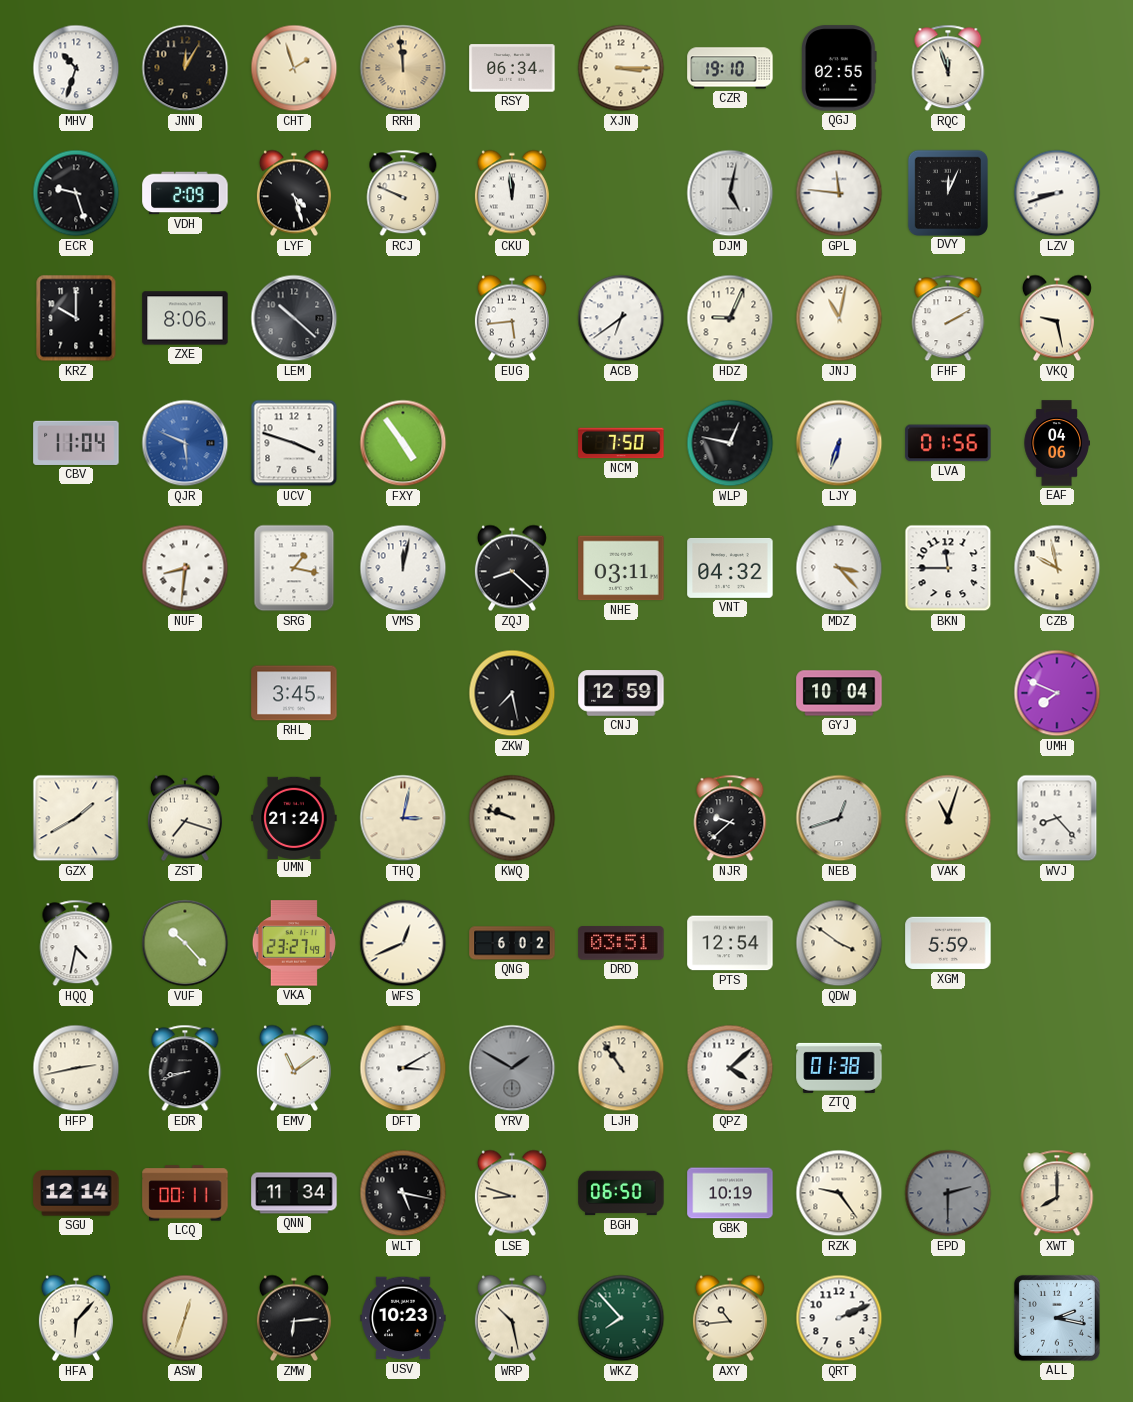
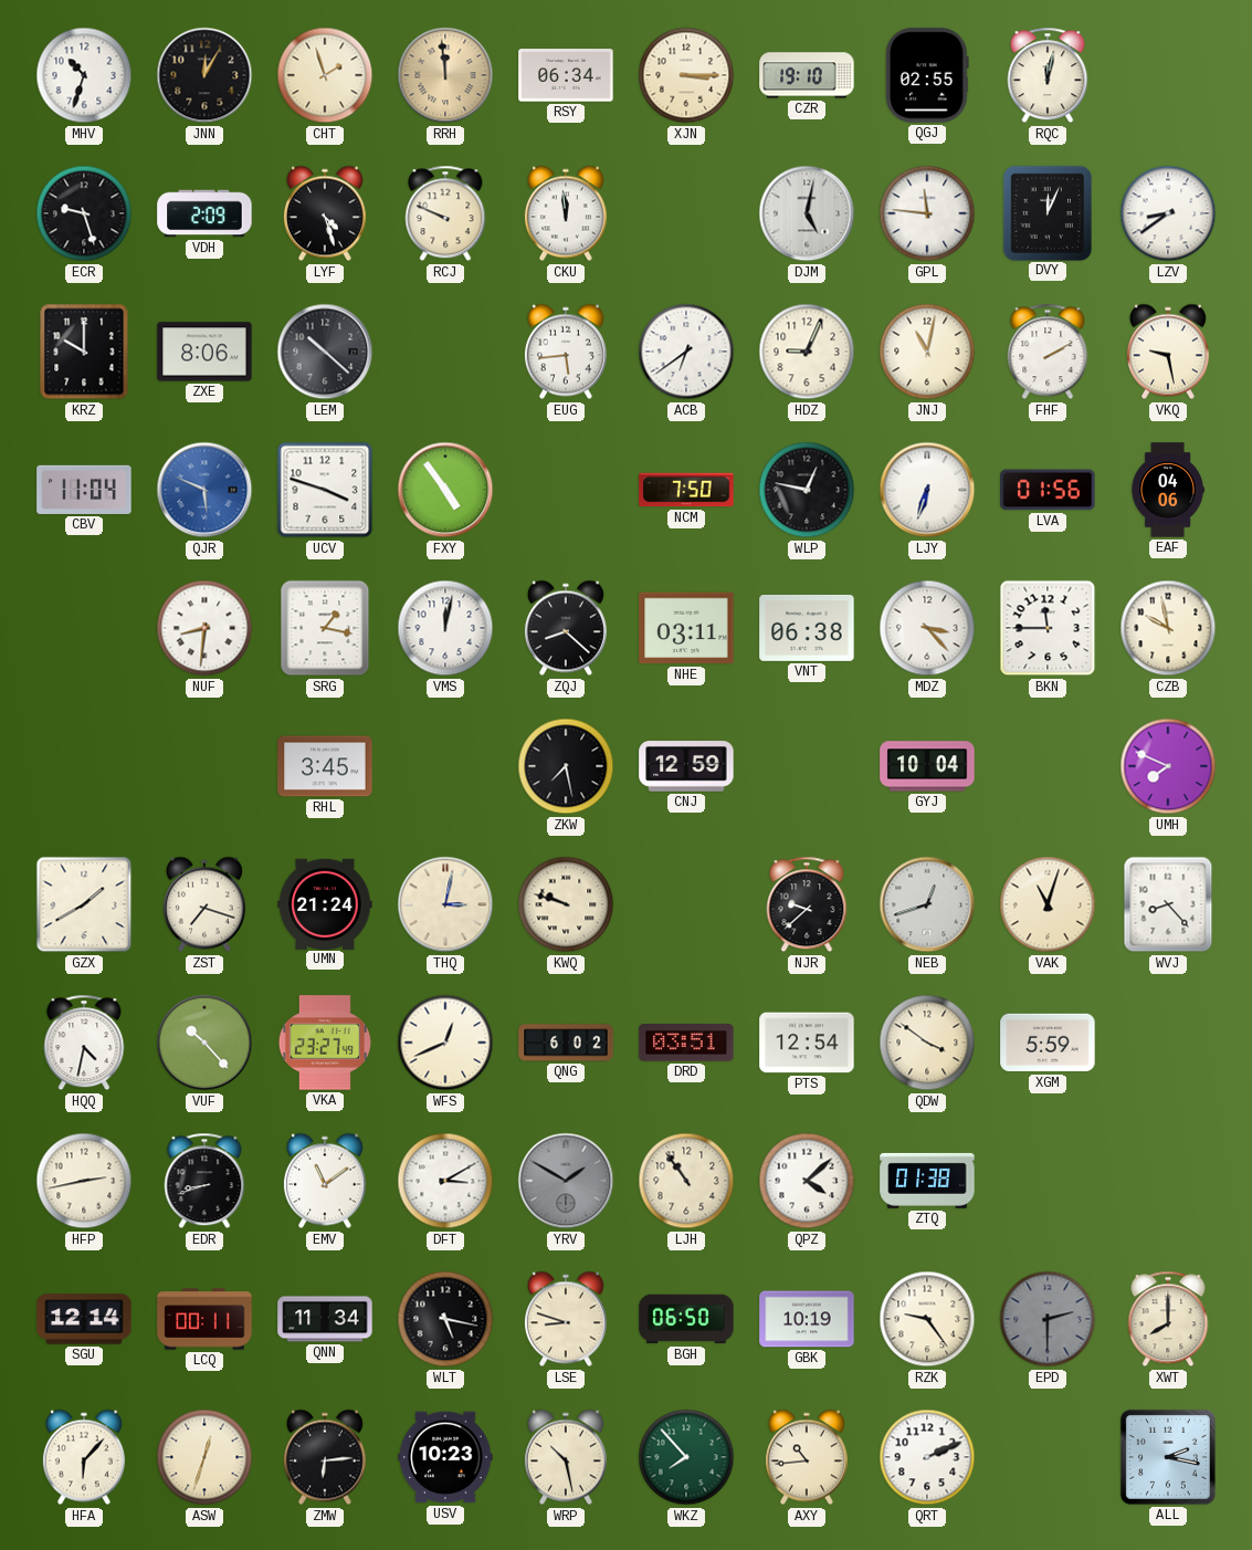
RQC: 11:57 -> 12:02 (1048, 75)
LZV: 8:42 -> 8:39 (1168, 213)
VNT: 04:32 -> 06:38 (807, 628)
